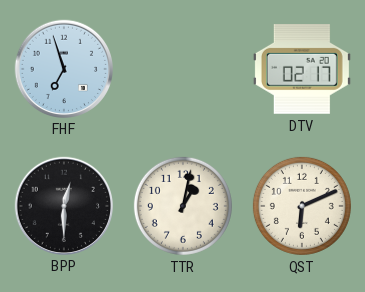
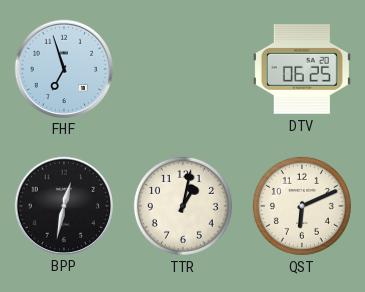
DTV: 02:17 -> 06:25 (302, 70)
BPP: 12:30 -> 12:32 (63, 205)
